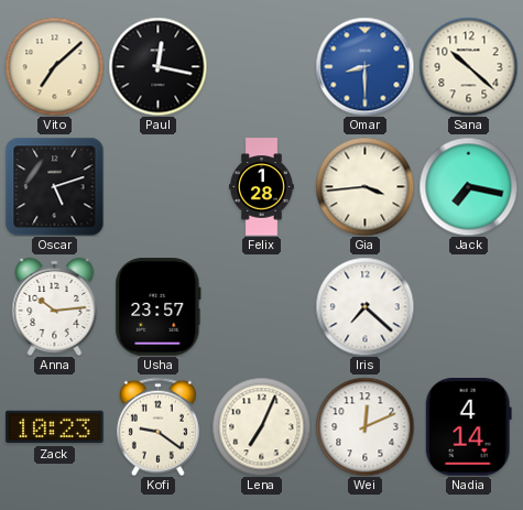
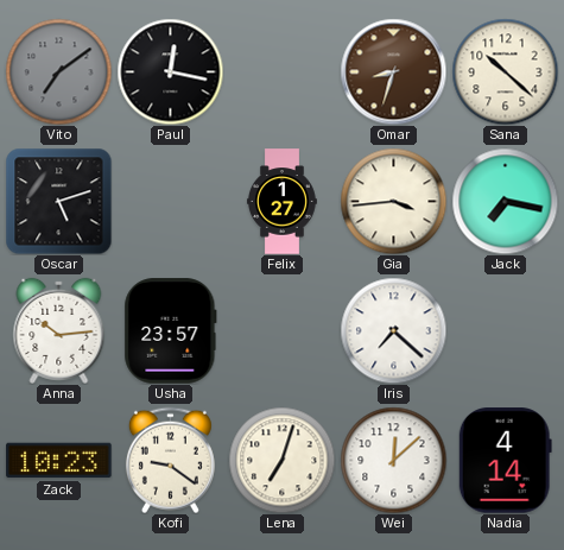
Vito: 7:08 -> 7:09 (58, 71)
Vito dial: cream -> grey (58, 71)
Omar: 8:30 -> 8:33 (393, 71)
Omar dial: blue -> brown (393, 71)
Felix: 1:28 -> 1:27 (281, 202)
Lena: 7:04 -> 7:03 (281, 460)
Wei: 12:11 -> 12:08 (393, 460)
